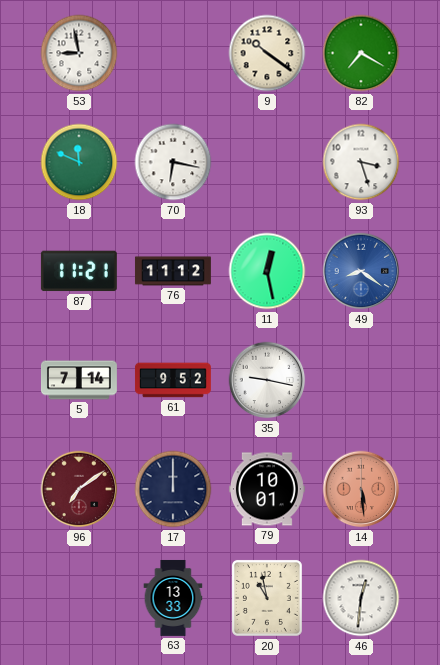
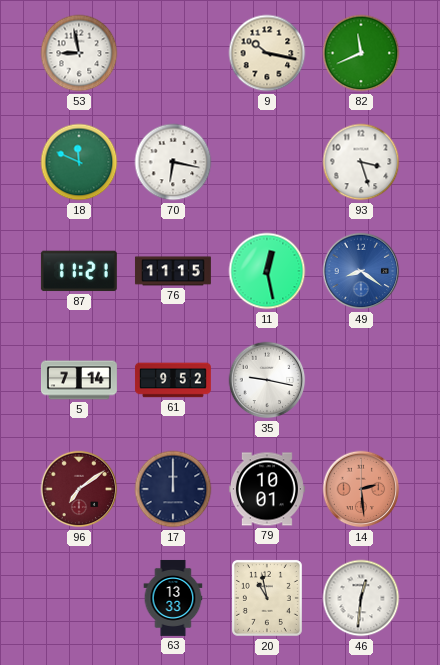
9: 10:21 -> 10:17 (267, 53)
82: 7:20 -> 11:41 (361, 53)
76: 11:12 -> 11:15 (173, 271)
14: 5:29 -> 2:29 (361, 489)
